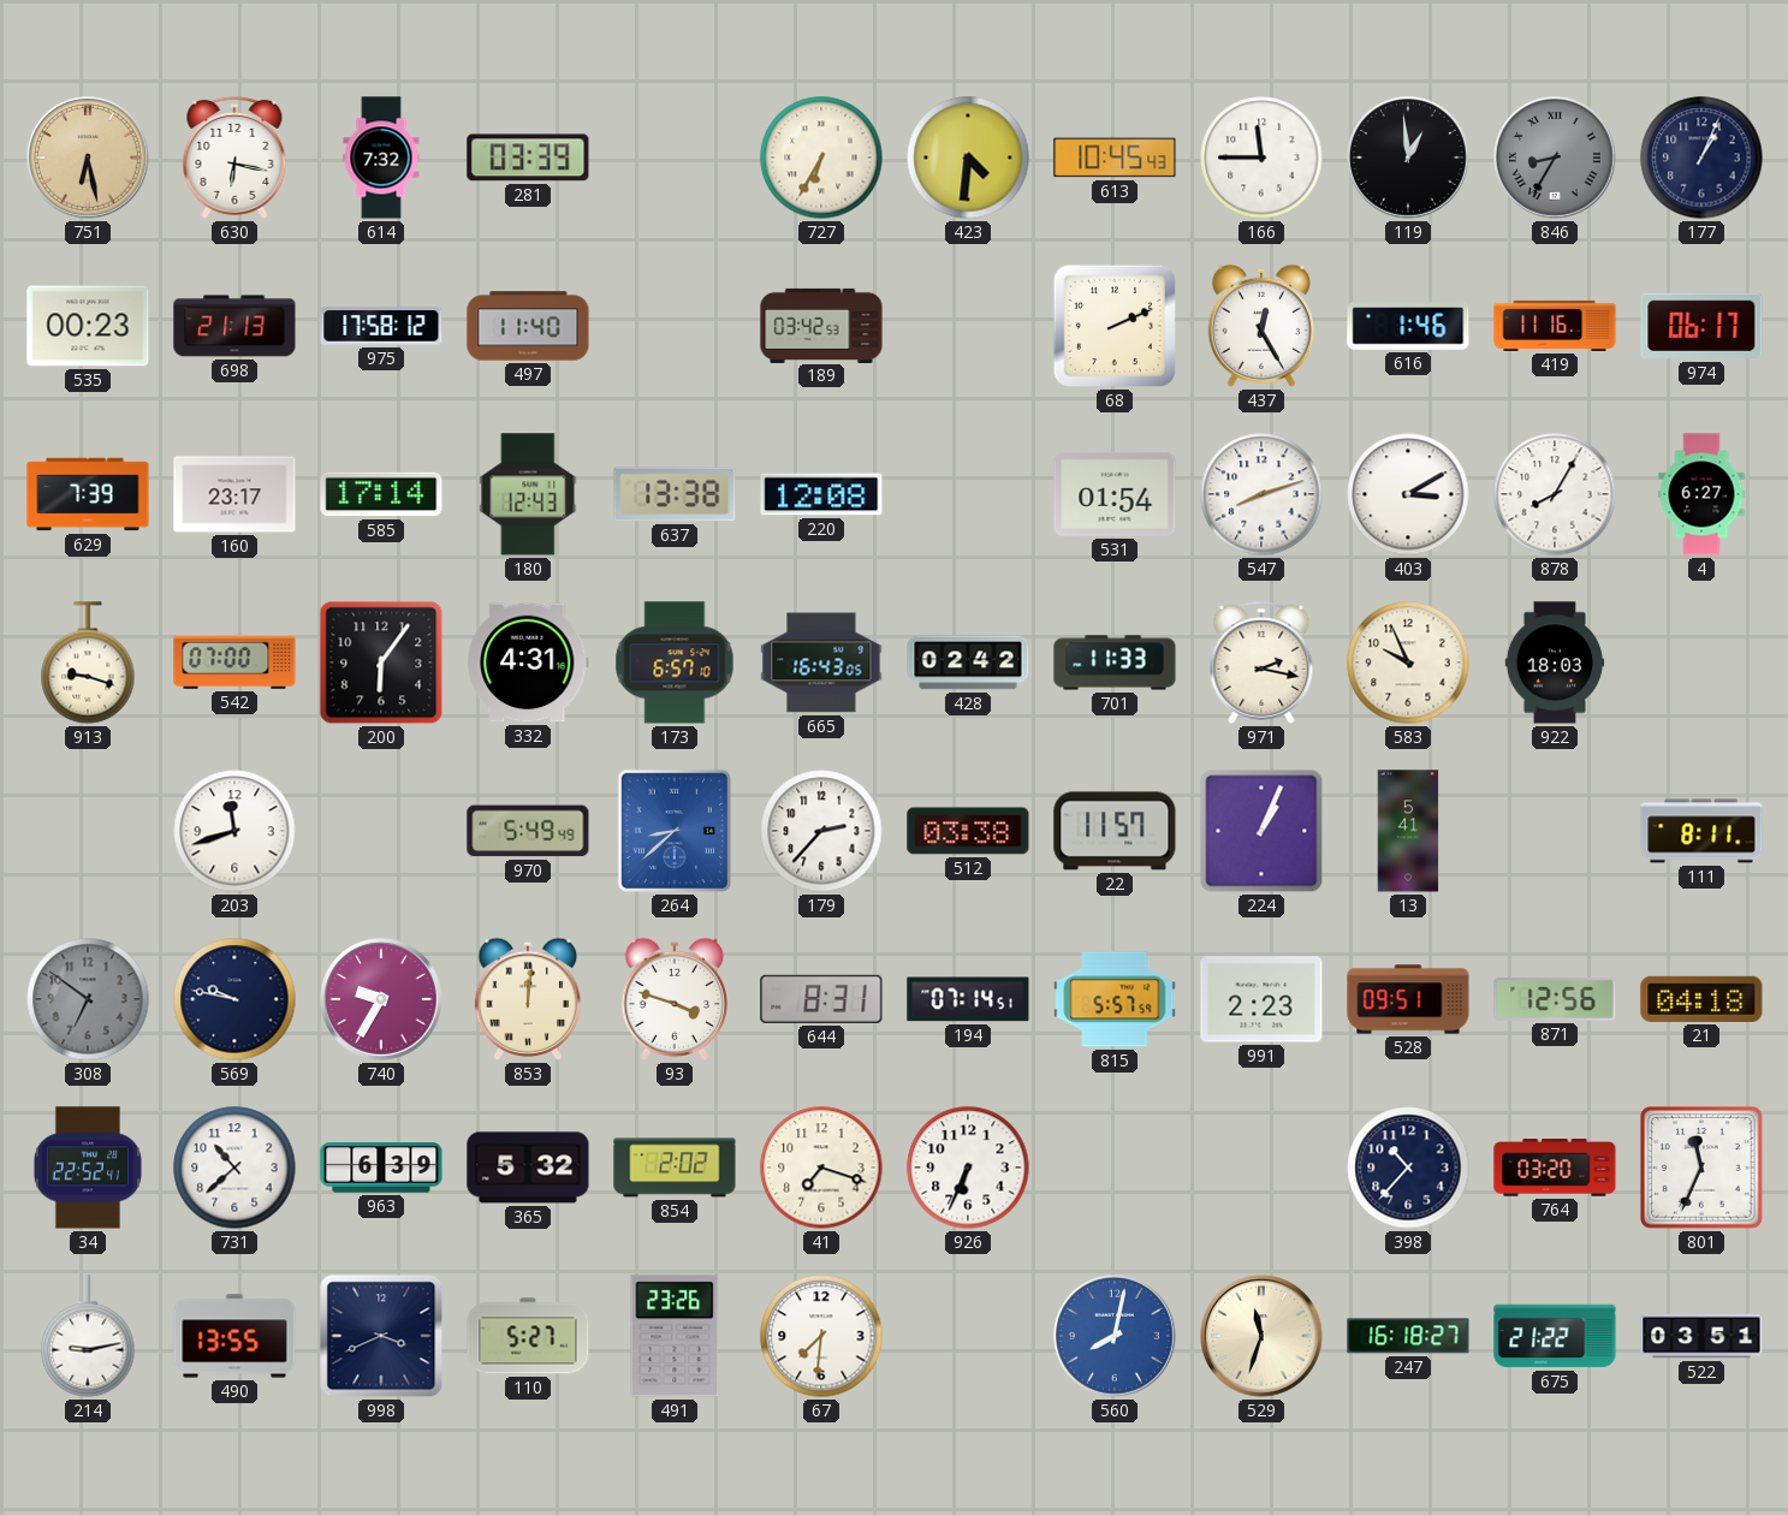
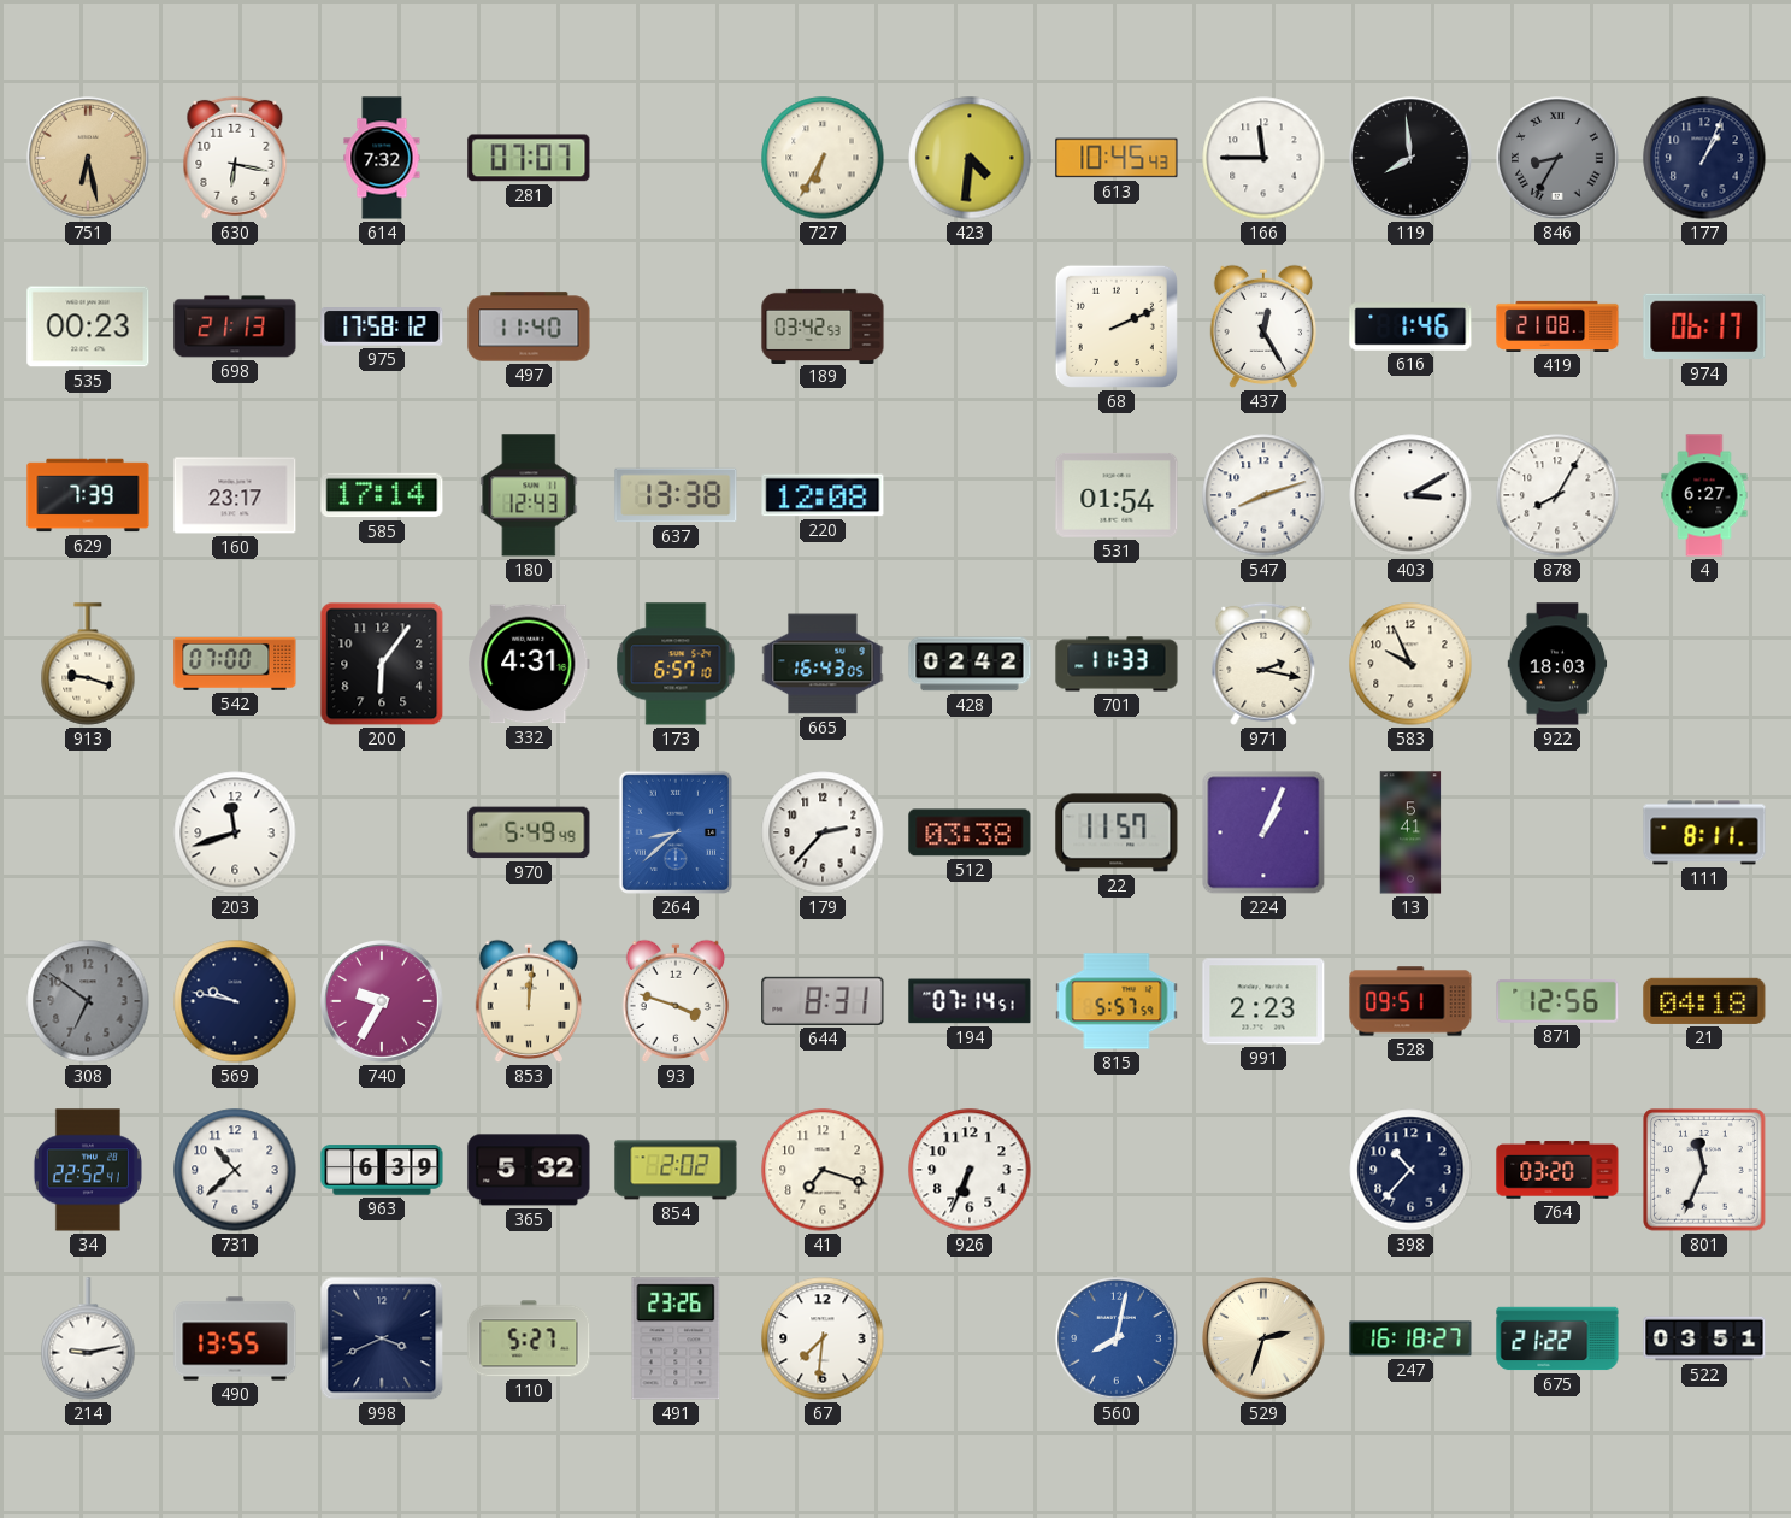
281: 03:39 -> 07:07 (529, 158)
119: 12:59 -> 7:59 (1412, 159)
419: 11:16 -> 21:08 (1557, 326)
529: 11:33 -> 2:33 (1265, 1340)
